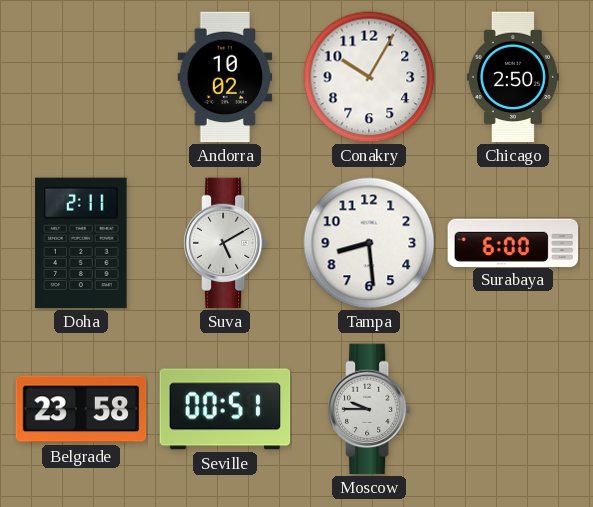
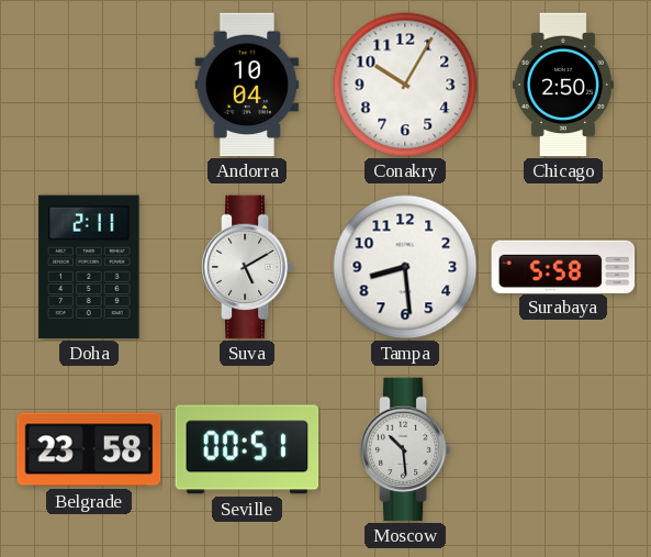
Andorra: 10:02 -> 10:04 (247, 85)
Surabaya: 6:00 -> 5:58 (563, 266)
Moscow: 9:45 -> 10:29 (405, 449)
